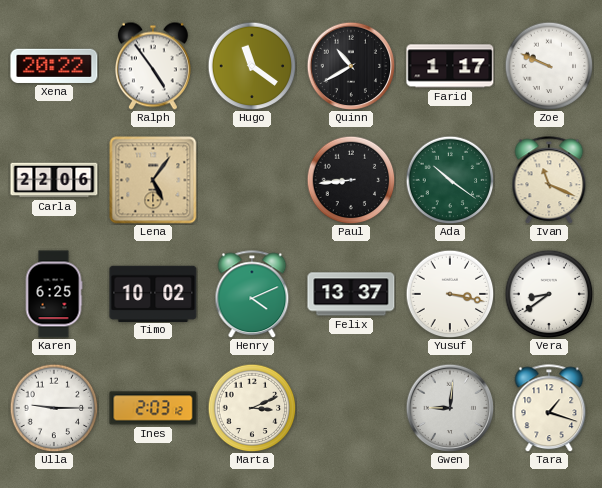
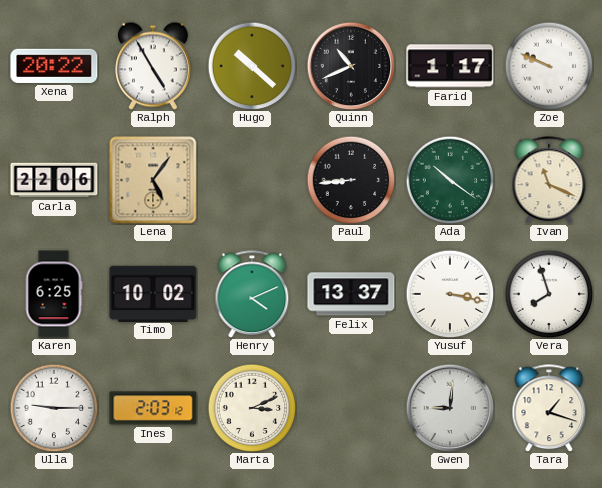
Ralph: 4:54 -> 4:55 (153, 66)
Hugo: 11:21 -> 10:22 (252, 66)
Quinn: 10:40 -> 10:41 (351, 66)
Vera: 8:39 -> 7:57 (549, 294)
